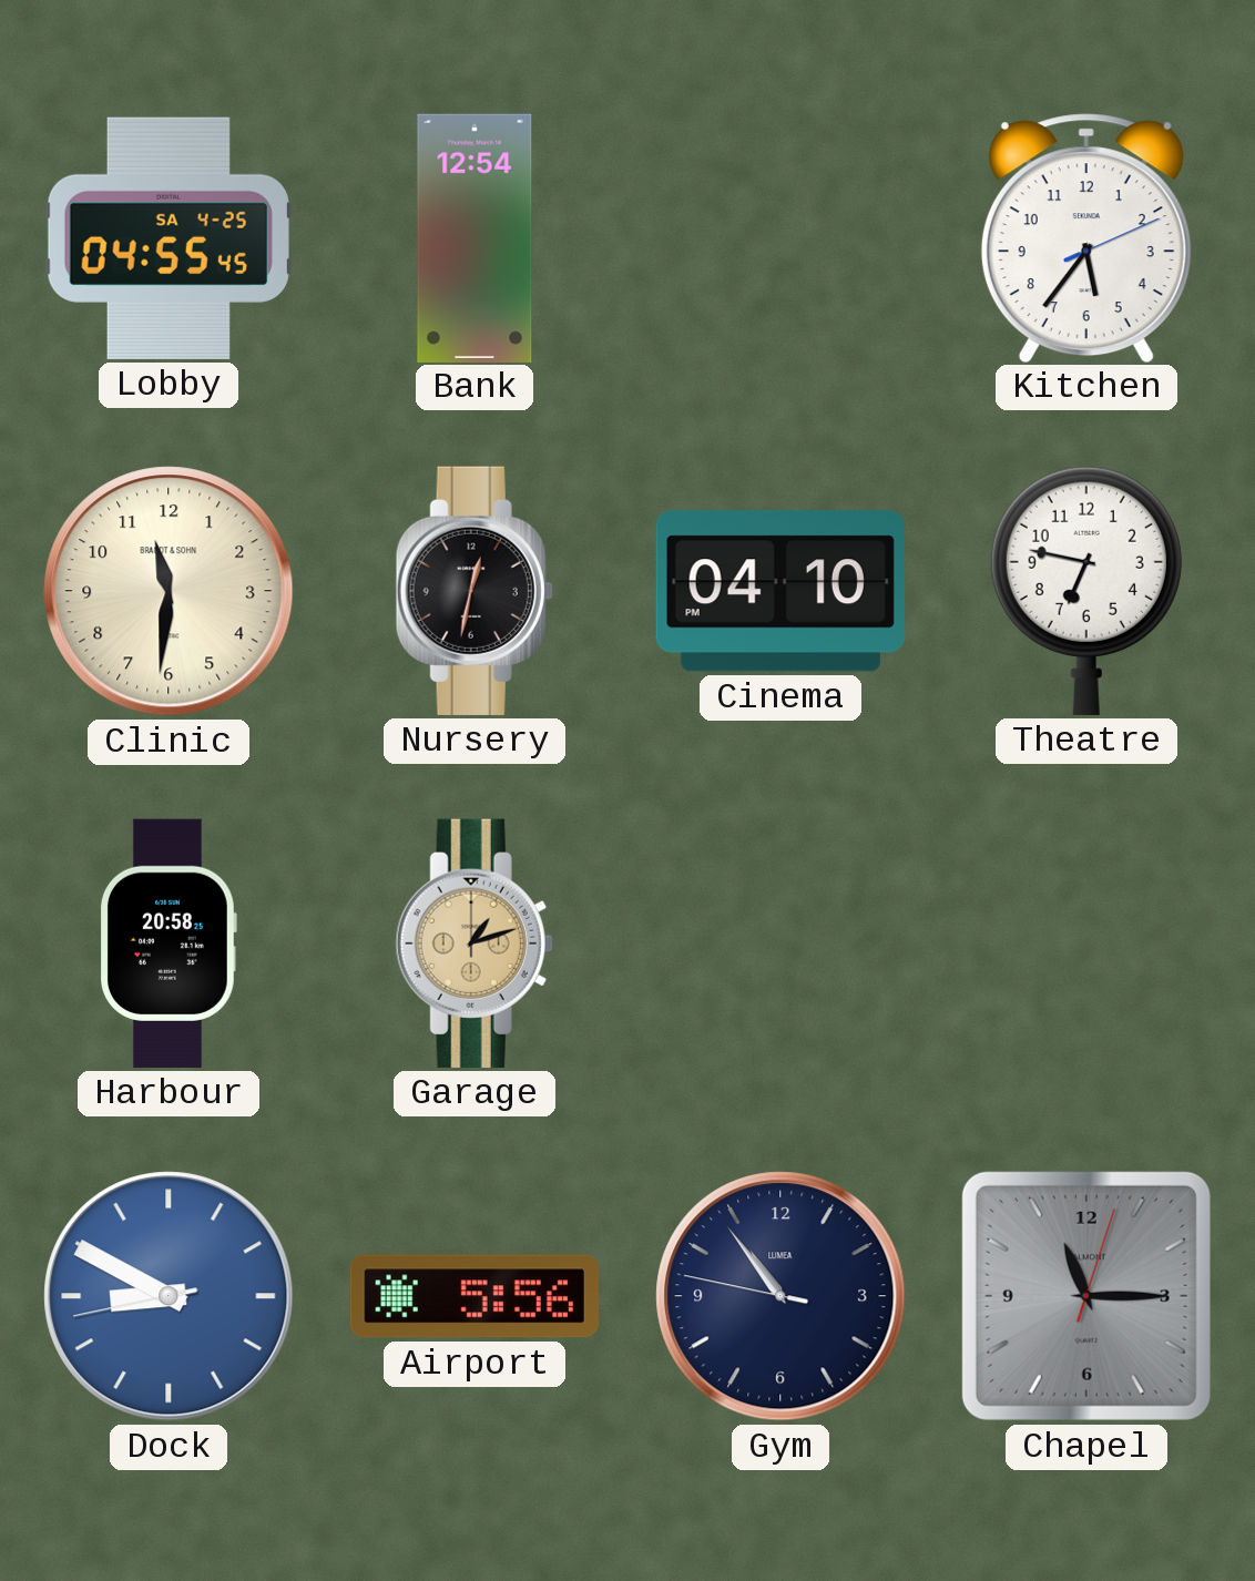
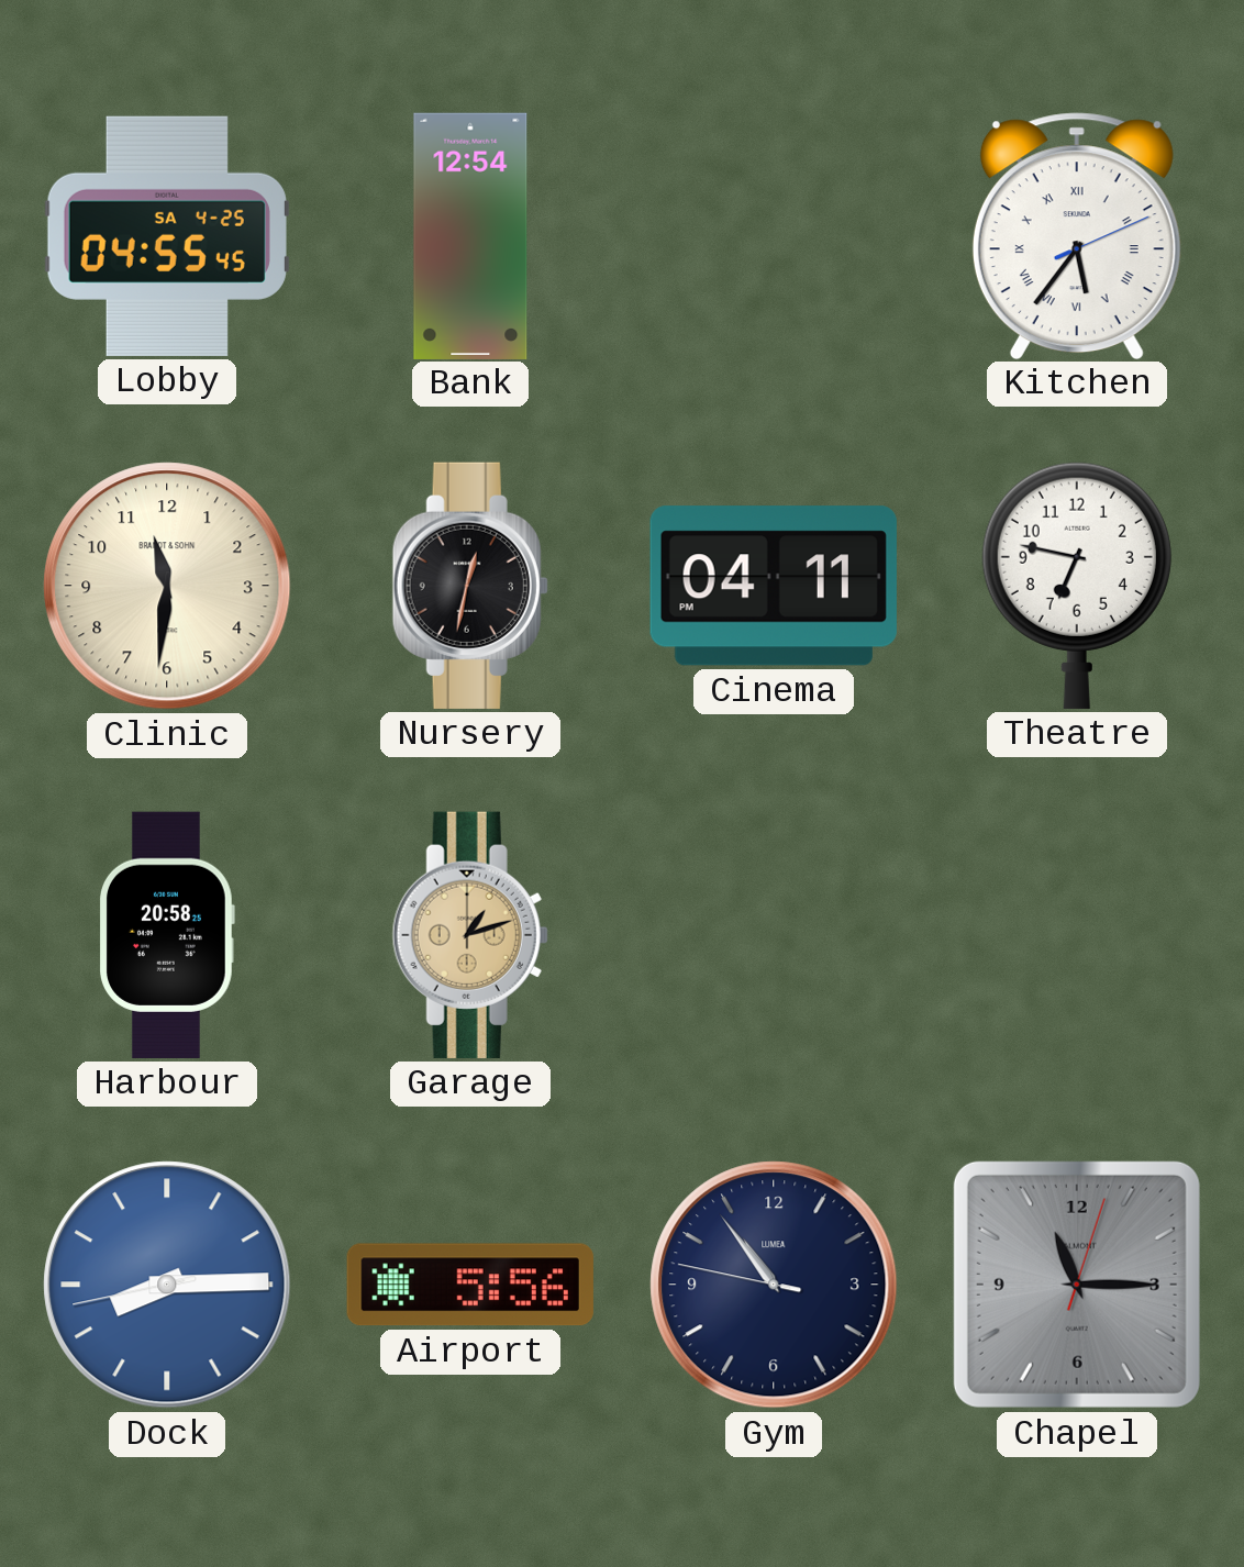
Kitchen numerals: Arabic -> Roman (1077, 235)
Cinema: 04:10 -> 04:11 (774, 586)
Dock: 8:49 -> 8:14 (167, 1285)
